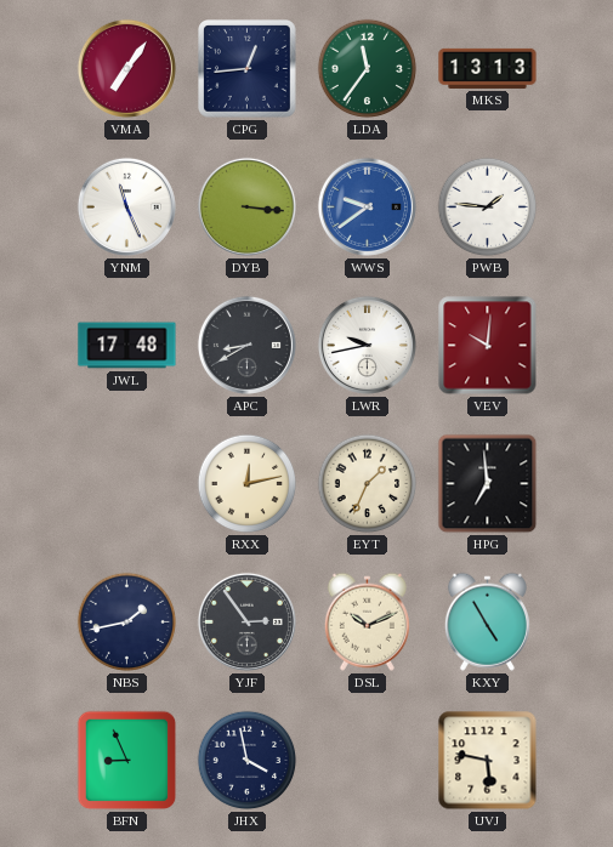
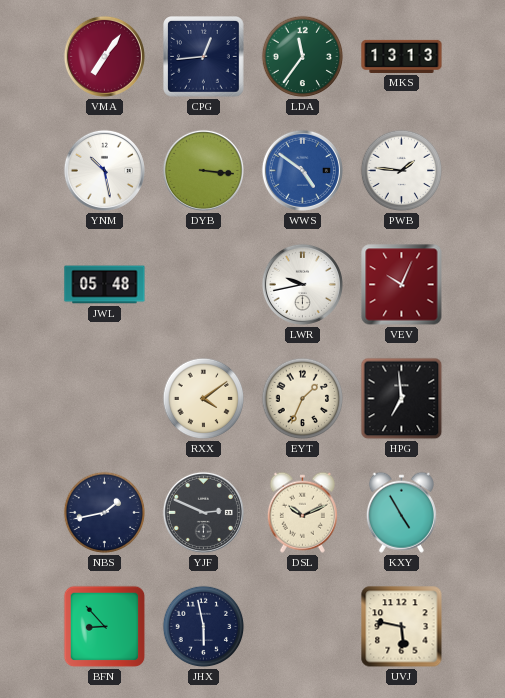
YNM: 11:26 -> 10:28 (104, 170)
WWS: 9:39 -> 4:51 (302, 170)
JWL: 17:48 -> 05:48 (105, 285)
APC: 8:40 -> none (246, 345)
VEV: 10:01 -> 10:04 (402, 285)
RXX: 12:13 -> 4:09 (204, 399)
YJF: 2:54 -> 2:49 (203, 512)
BFN: 8:56 -> 8:53 (105, 627)
JHX: 3:58 -> 5:58 (204, 627)
